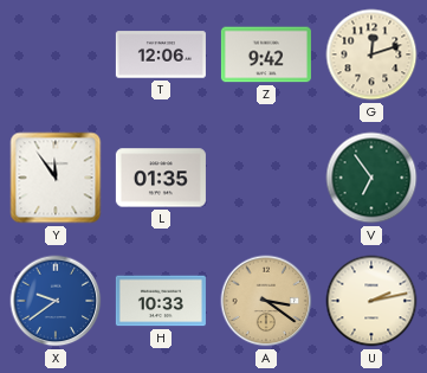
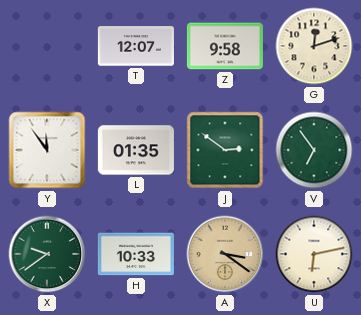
T: 12:06 -> 12:07 (136, 46)
Z: 9:42 -> 9:58 (225, 46)
J: none -> 2:51 (225, 150)
X dial: blue -> green (47, 254)
U: 2:13 -> 6:13 (314, 254)
